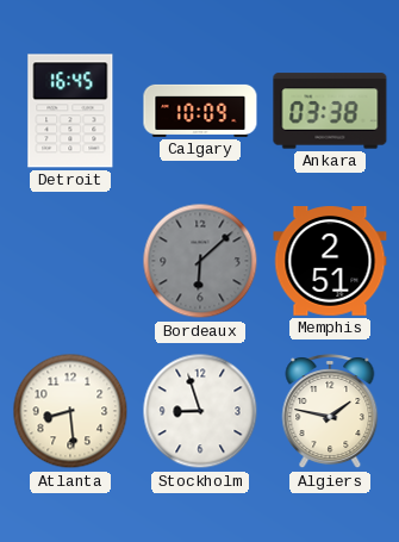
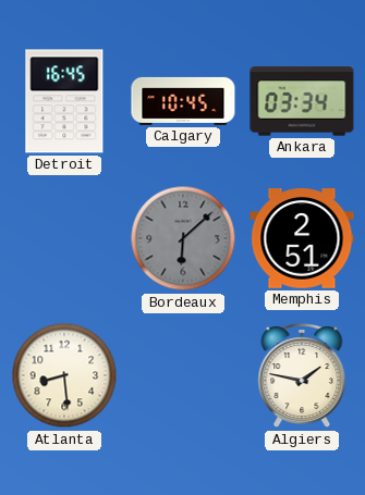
Calgary: 10:09 -> 10:45 (183, 101)
Ankara: 03:38 -> 03:34 (302, 101)
Stockholm: 8:57 -> none (200, 411)
